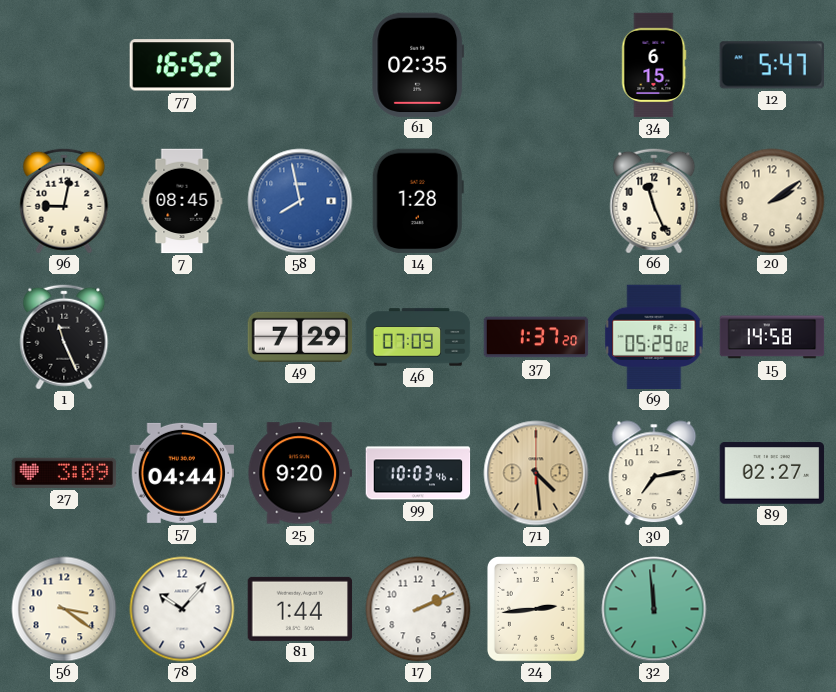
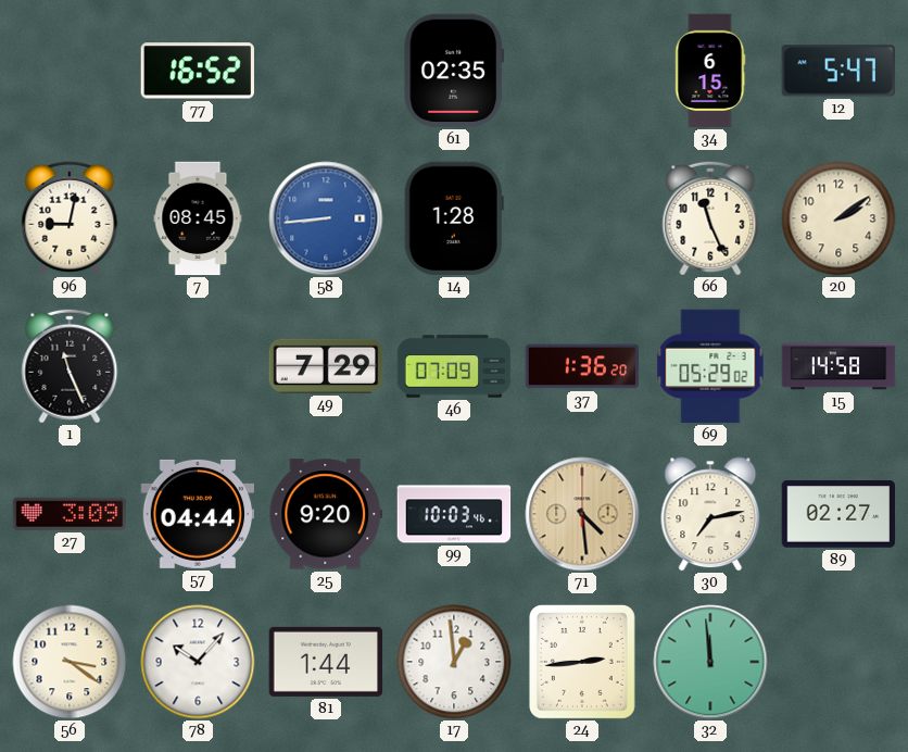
58: 7:58 -> 8:44 (326, 218)
37: 1:37 -> 1:36 (582, 366)
17: 2:11 -> 12:59 (454, 662)
